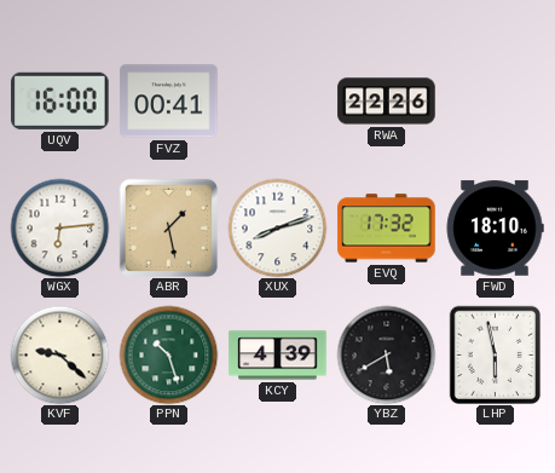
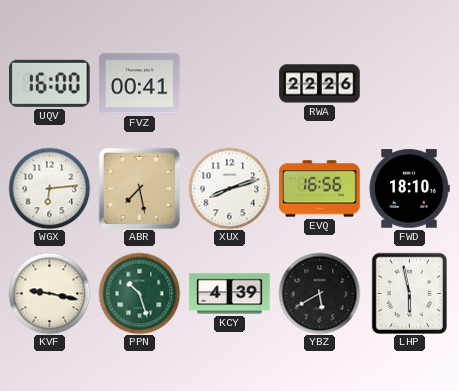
ABR: 1:28 -> 7:28 (139, 188)
EVQ: 17:32 -> 16:56 (320, 189)
KVF: 9:22 -> 9:17 (49, 293)
